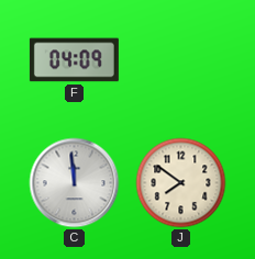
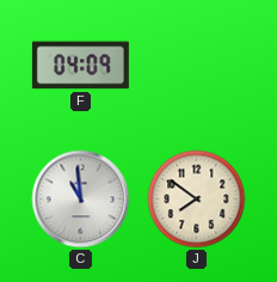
C: 11:59 -> 10:59 (81, 200)
